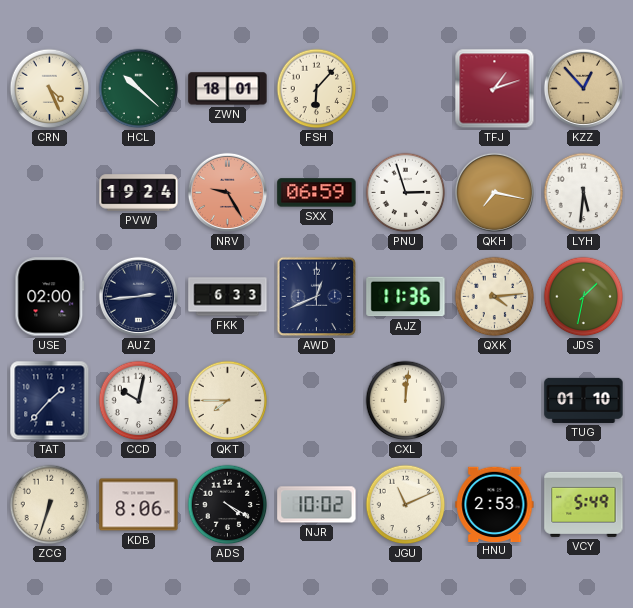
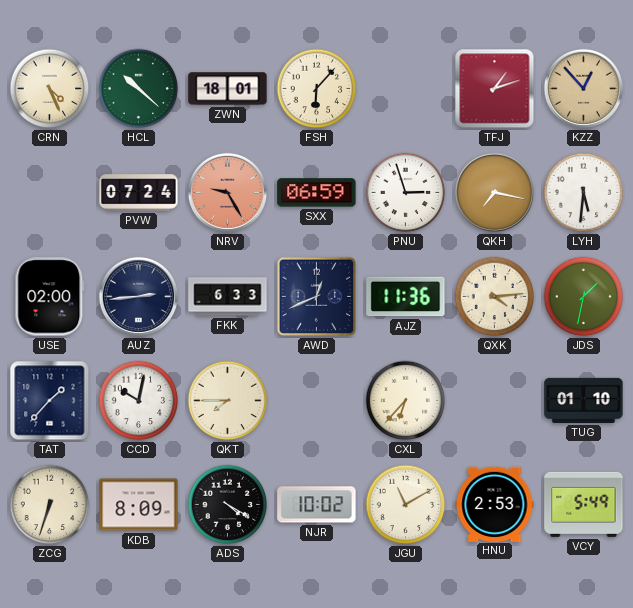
PVW: 19:24 -> 07:24 (139, 193)
CXL: 12:01 -> 6:37 (406, 401)
KDB: 8:06 -> 8:09 (139, 505)
JGU: 11:11 -> 11:10 (406, 505)
